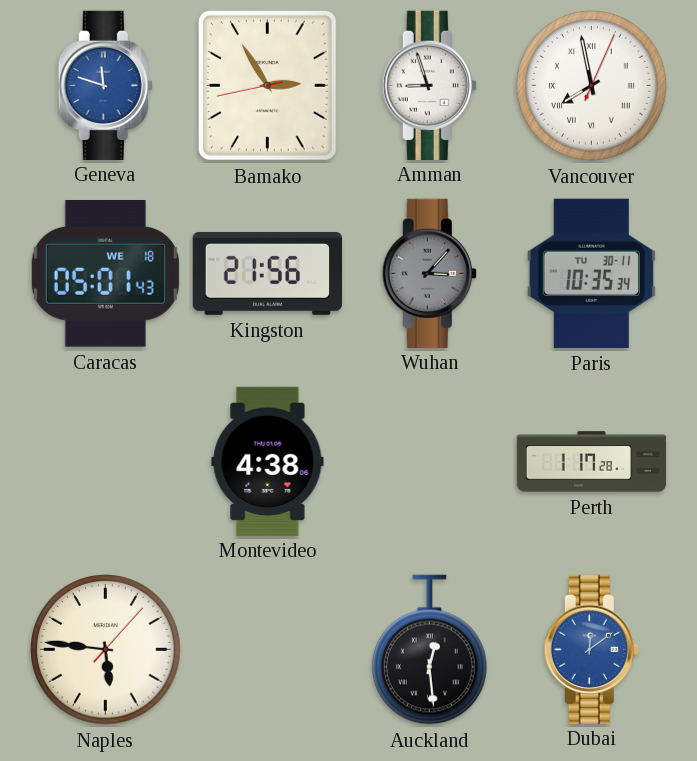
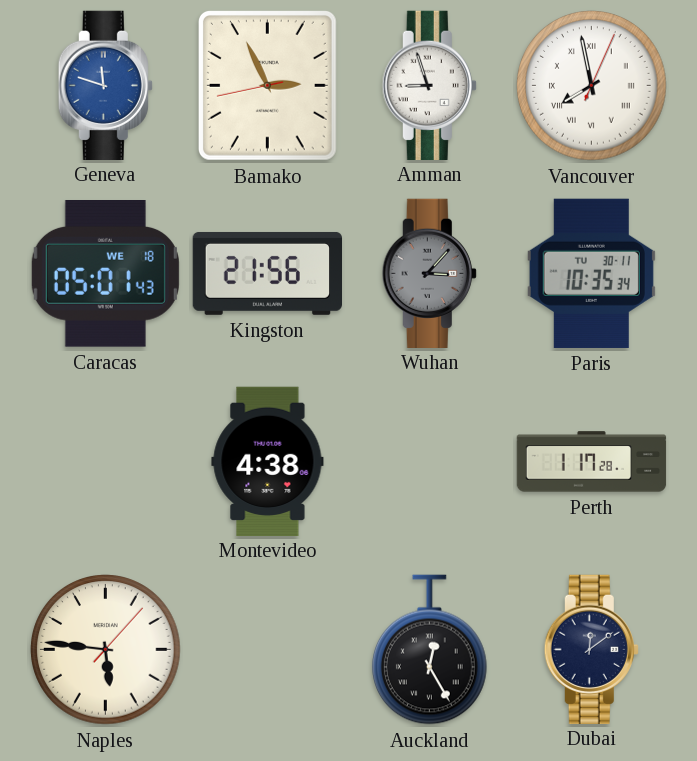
Bamako: 2:54 -> 2:55 (267, 85)
Auckland: 12:29 -> 12:25 (430, 650)
Dubai dial: blue -> navy (591, 649)
